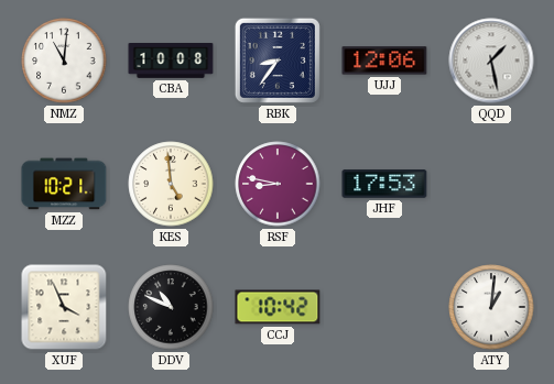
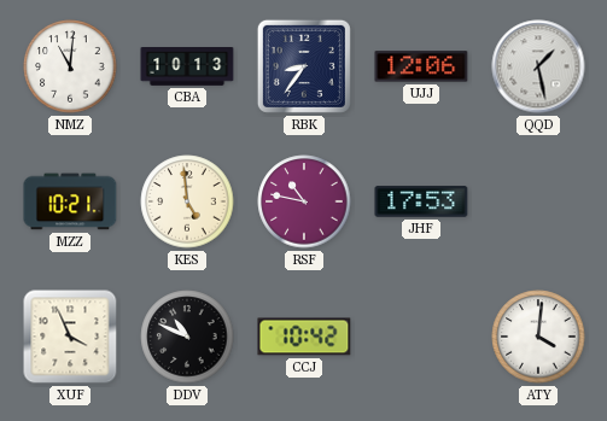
CBA: 10:08 -> 10:13 (187, 68)
RSF: 8:47 -> 10:47 (304, 201)
ATY: 1:01 -> 4:01 (538, 337)
